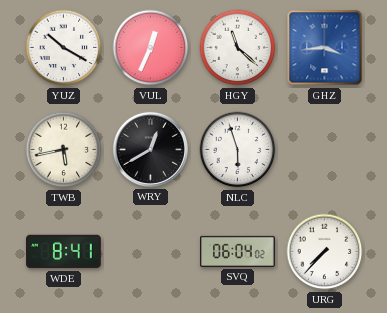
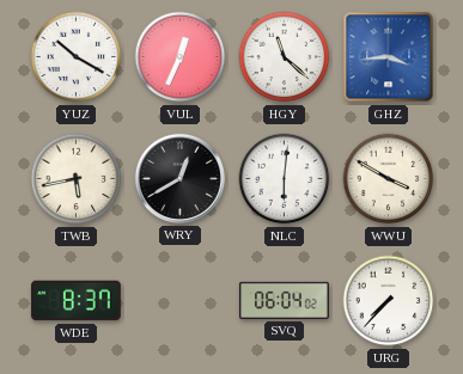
NLC: 5:57 -> 6:01 (285, 179)
WWU: none -> 3:50 (389, 179)
WDE: 8:41 -> 8:37 (77, 301)
